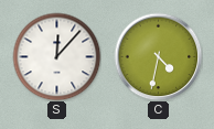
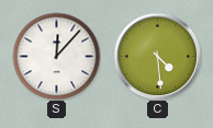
C: 4:32 -> 4:29 (157, 56)
